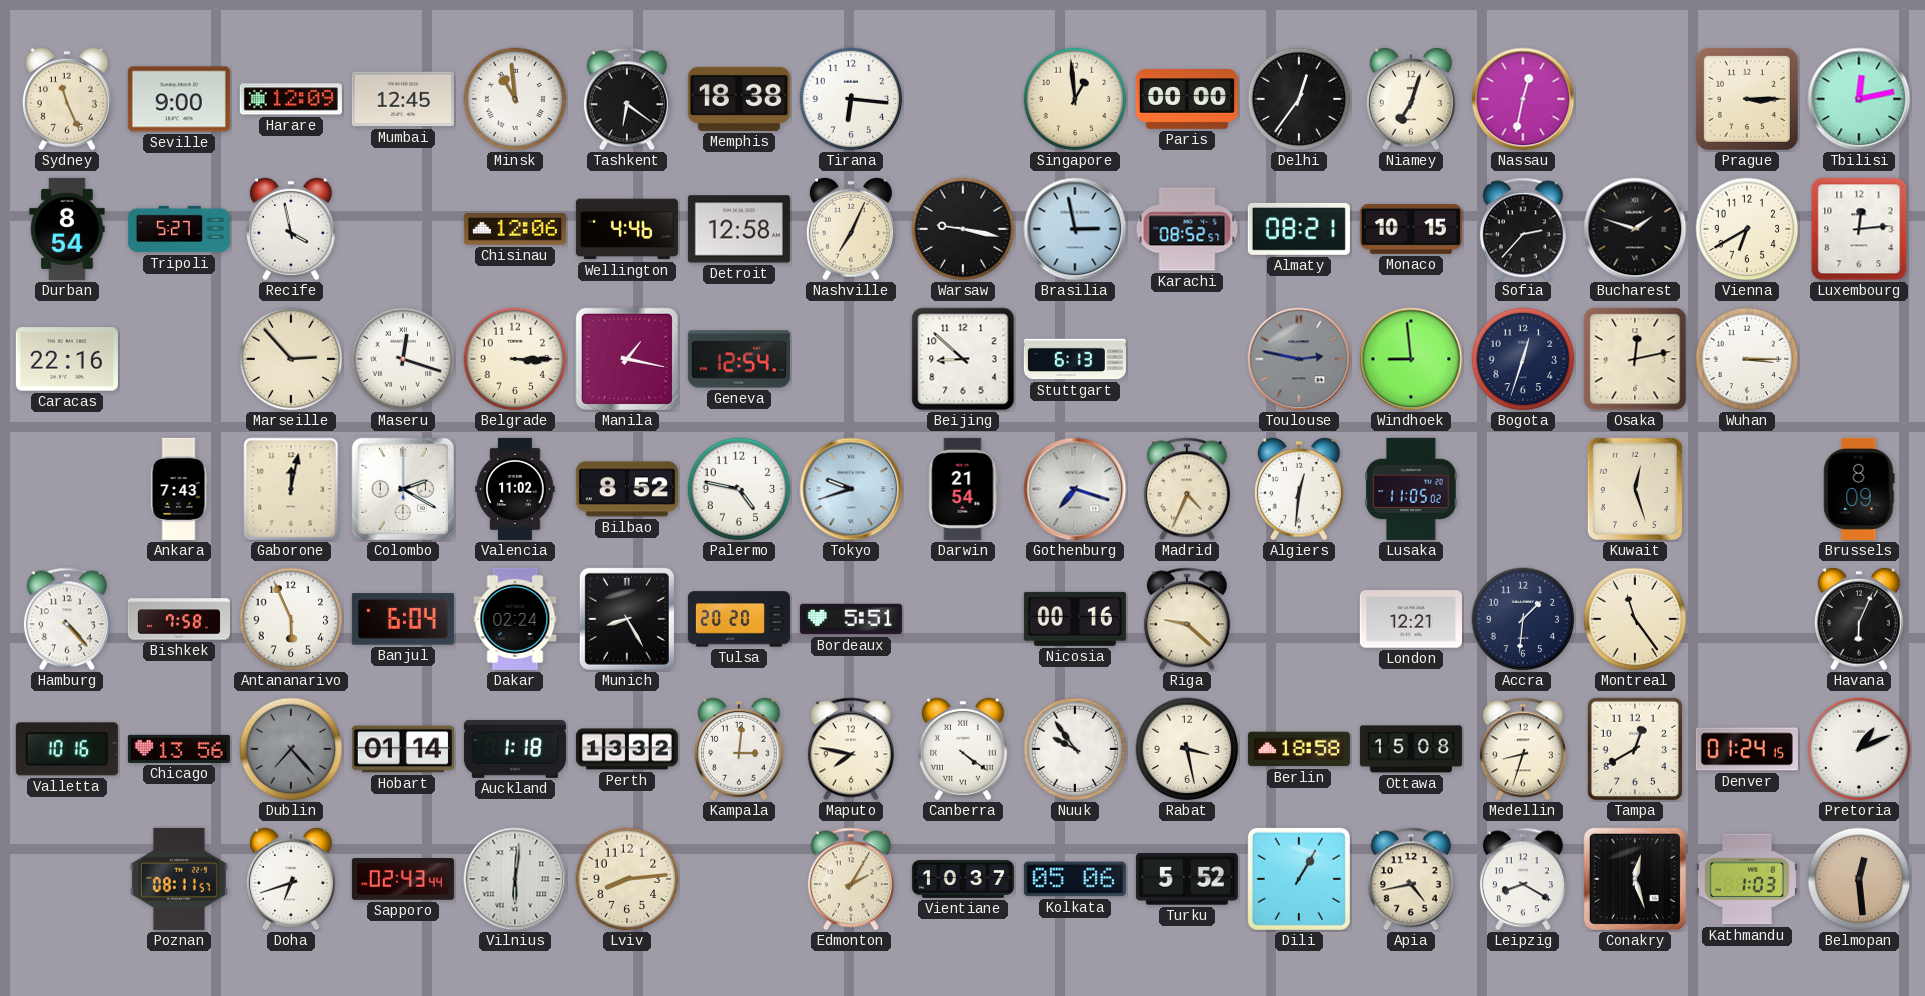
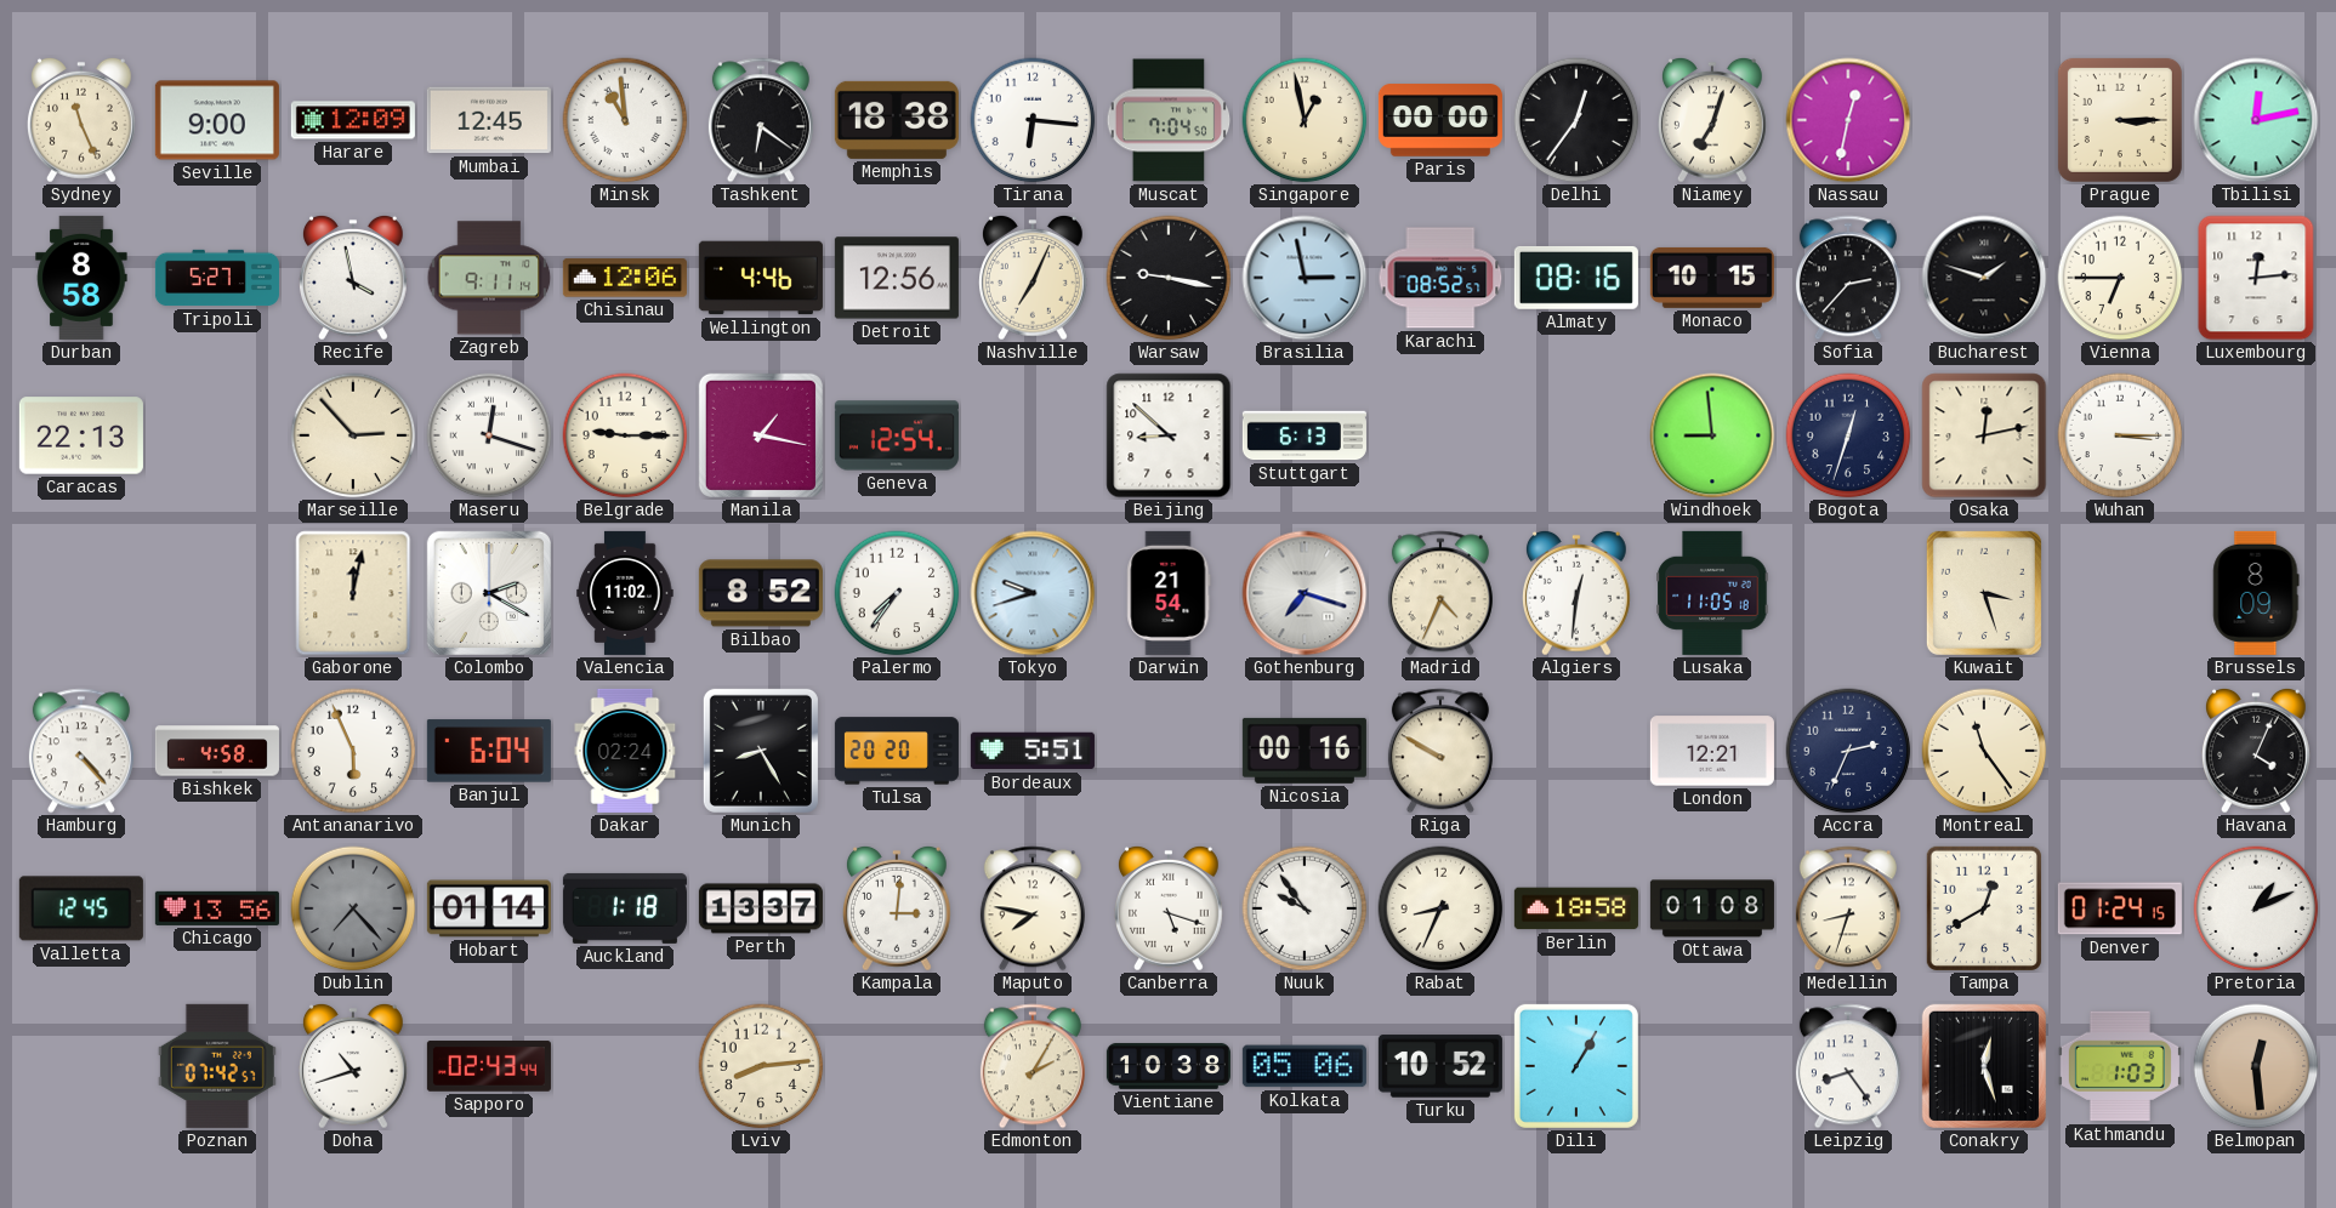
Muscat: none -> 7:04 (1169, 120)
Singapore: 12:59 -> 12:58 (1305, 120)
Durban: 8:54 -> 8:58 (81, 278)
Zagreb: none -> 9:11 (489, 278)
Detroit: 12:58 -> 12:56 (897, 278)
Almaty: 08:21 -> 08:16 (1576, 278)
Vienna: 6:40 -> 6:45 (2120, 278)
Caracas: 22:16 -> 22:13 (81, 435)
Belgrade: 3:15 -> 9:15 (625, 435)
Toulouse: 2:47 -> none (1299, 359)
Ankara: 7:43 -> none (179, 489)
Palermo: 4:47 -> 7:36 (897, 593)
Lusaka: 11:05:02 -> 11:05:18 (1712, 593)
Kuwait: 12:27 -> 3:27 (1984, 593)
Bishkek: 7:58 -> 4:58 (217, 751)
Riga: 9:22 -> 9:50 (1440, 751)
Accra: 1:31 -> 2:34 (1848, 751)
Havana: 6:04 -> 4:04 (2257, 751)
Valletta: 10:16 -> 12:45 (81, 908)
Perth: 13:32 -> 13:37 (761, 908)
Canberra: 4:21 -> 5:18 (1170, 908)
Rabat: 3:28 -> 8:34 (1440, 908)
Ottawa: 15:08 -> 01:08 (1712, 908)
Poznan: 08:11 -> 07:42 (217, 1066)
Doha: 6:42 -> 10:42 (354, 1066)
Vilnius: 6:01 -> none (515, 879)
Vientiane: 10:37 -> 10:38 (1169, 1066)
Turku: 5:52 -> 10:52 (1440, 1066)
Apia: 4:43 -> none (1411, 879)
Leipzig: 8:20 -> 8:24 (1848, 1066)
